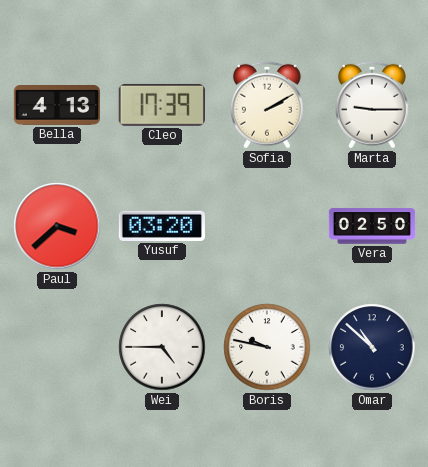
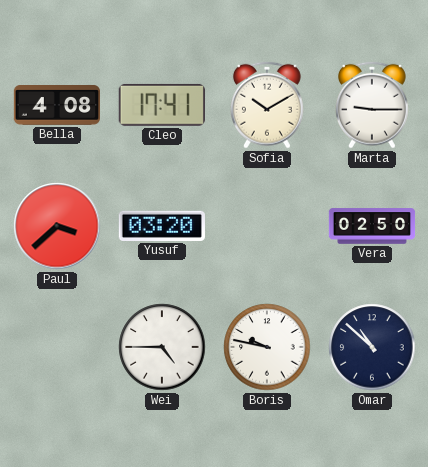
Bella: 4:13 -> 4:08 (57, 106)
Cleo: 17:39 -> 17:41 (162, 105)
Sofia: 2:10 -> 10:10 (267, 105)
